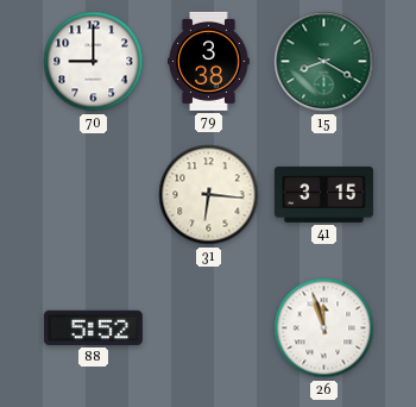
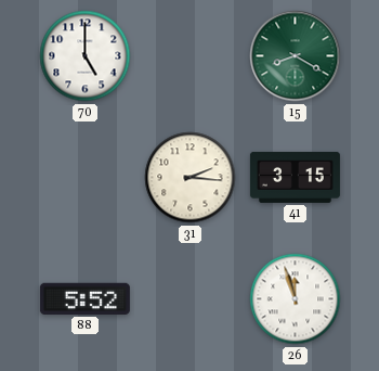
70: 9:00 -> 5:00 (86, 56)
79: 3:38 -> none (209, 61)
31: 6:16 -> 2:16 (191, 178)
